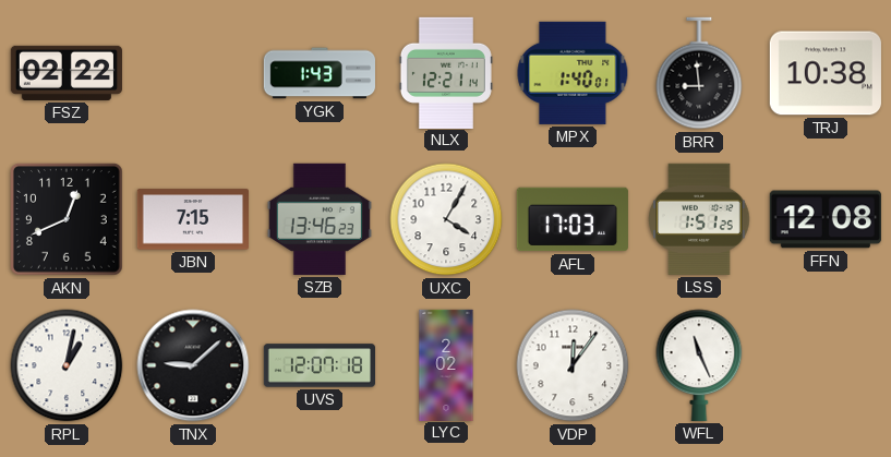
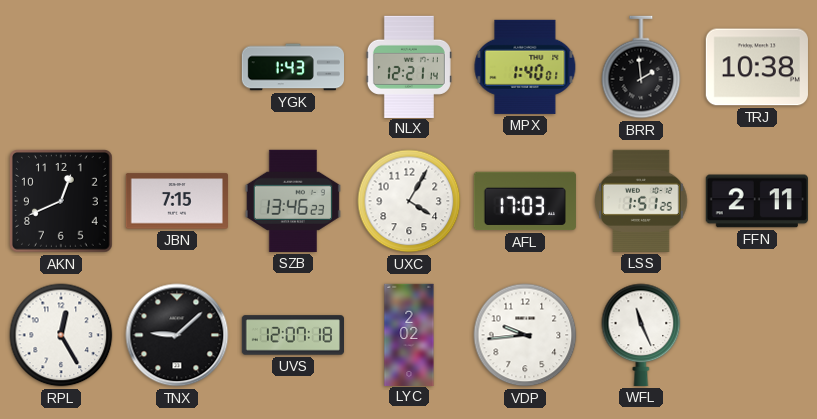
FSZ: 02:22 -> none (65, 73)
BRR: 8:59 -> 1:59 (641, 67)
FFN: 12:08 -> 2:11 (757, 201)
RPL: 1:02 -> 12:25 (61, 335)
VDP: 12:06 -> 9:44 (525, 335)
